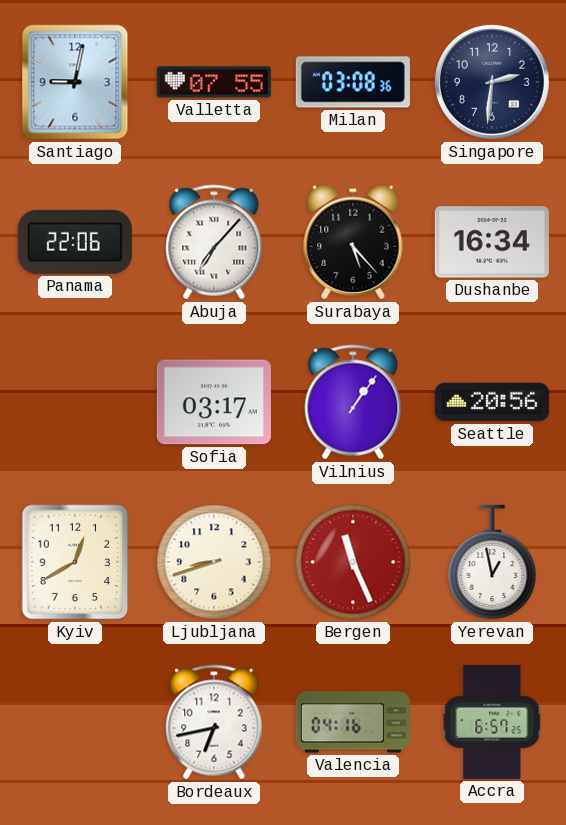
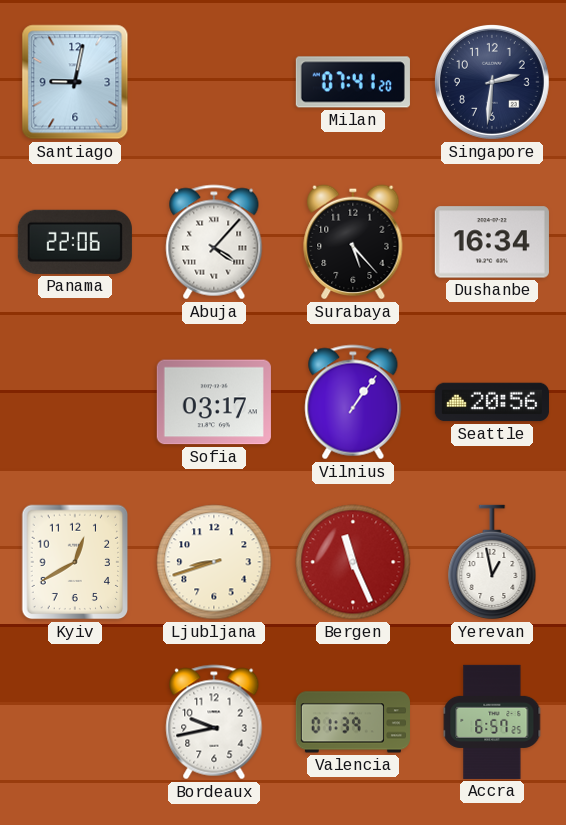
Valletta: 07:55 -> none (214, 82)
Milan: 03:08 -> 07:41 (353, 82)
Abuja: 7:07 -> 4:07 (214, 242)
Bordeaux: 6:43 -> 9:43 (214, 722)
Valencia: 04:16 -> 01:39 (353, 722)
